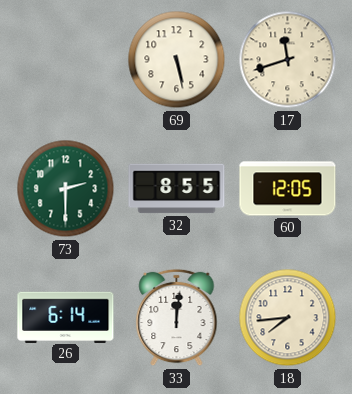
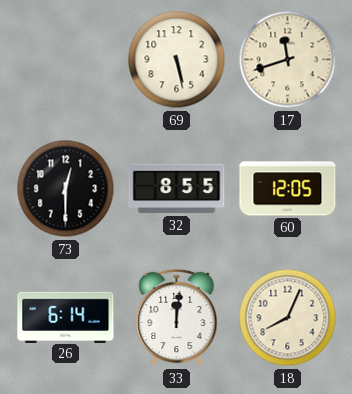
73: 2:30 -> 12:30 (66, 189)
73 dial: green -> black (66, 189)
18: 7:44 -> 8:04 (288, 318)
